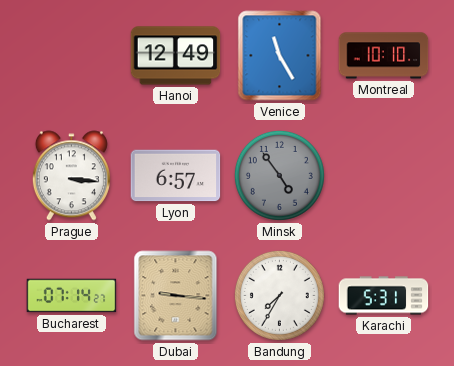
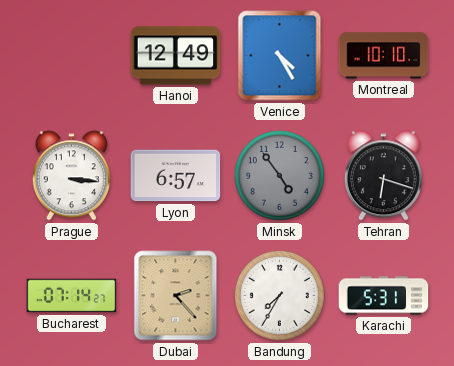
Venice: 11:25 -> 4:25 (280, 56)
Tehran: none -> 6:18 (383, 176)
Dubai: 9:16 -> 2:23 (176, 296)
